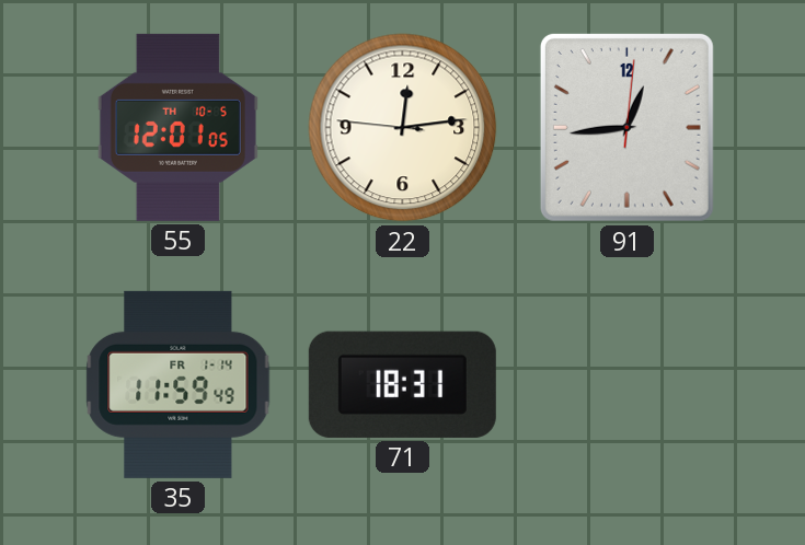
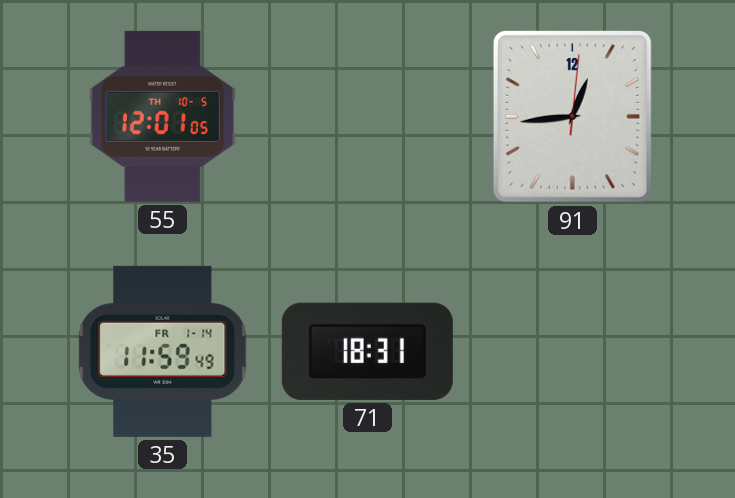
22: 12:13 -> none (403, 128)
